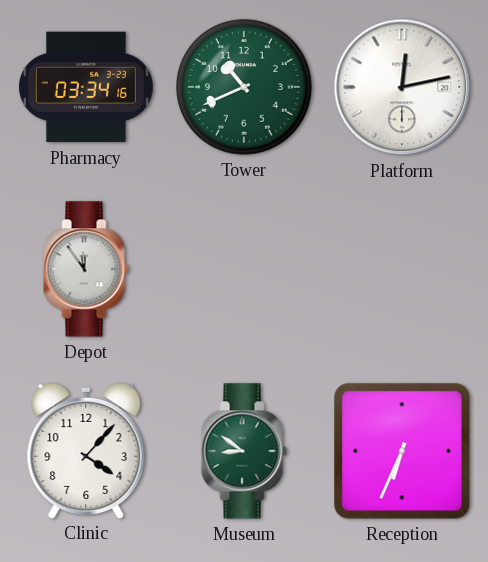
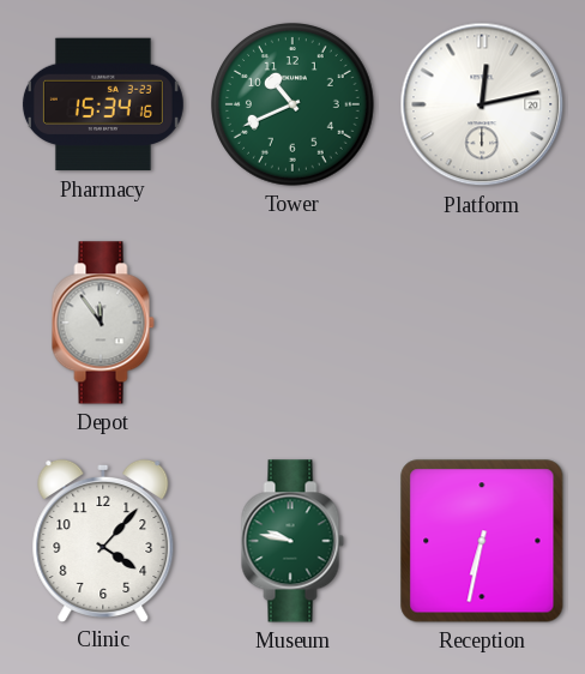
Pharmacy: 03:34 -> 15:34 (103, 104)
Museum: 8:51 -> 9:47 (292, 541)
Reception: 6:34 -> 6:32 (482, 541)
